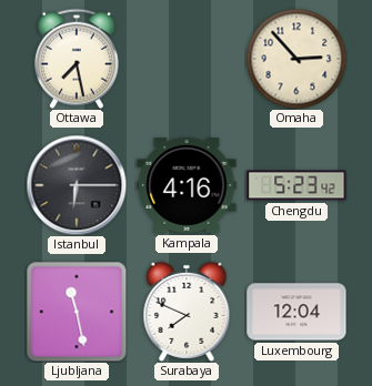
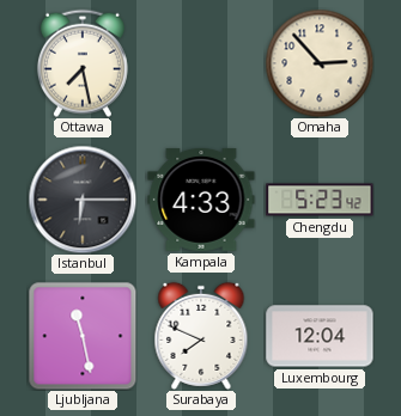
Kampala: 4:16 -> 4:33 (201, 200)
